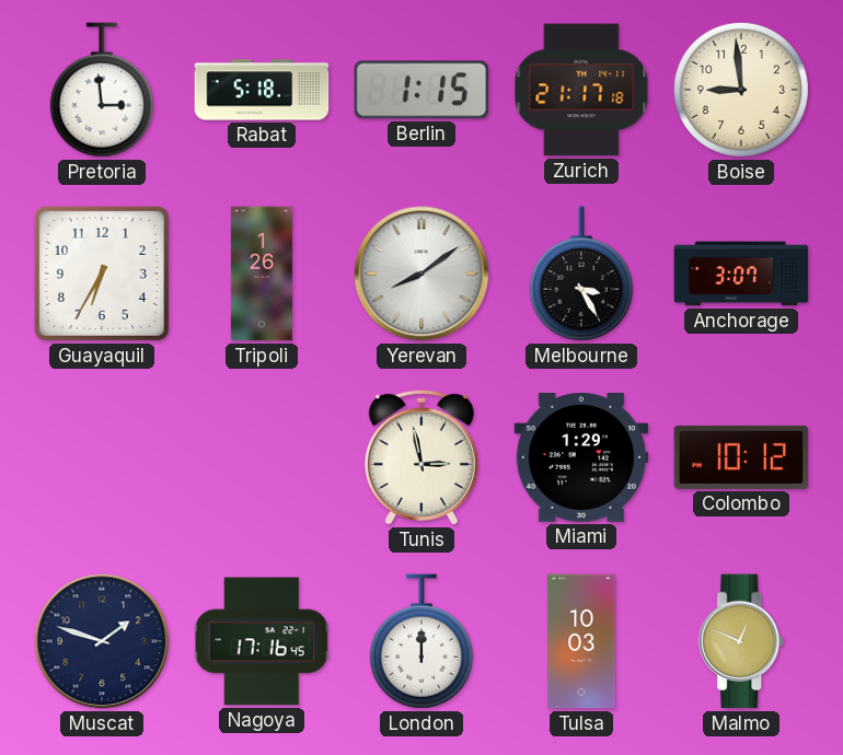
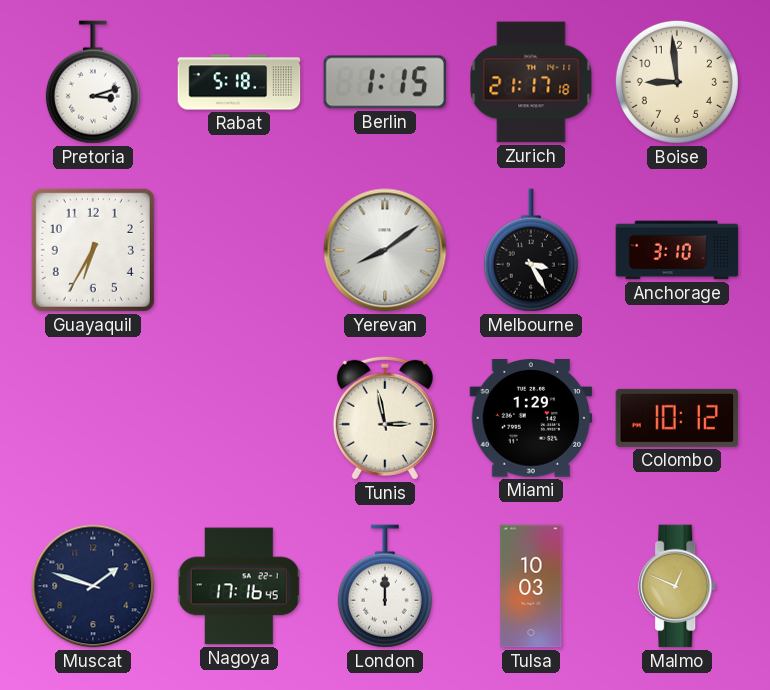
Pretoria: 2:59 -> 3:12 (93, 82)
Tripoli: 1:26 -> none (262, 274)
Anchorage: 3:07 -> 3:10 (677, 250)
